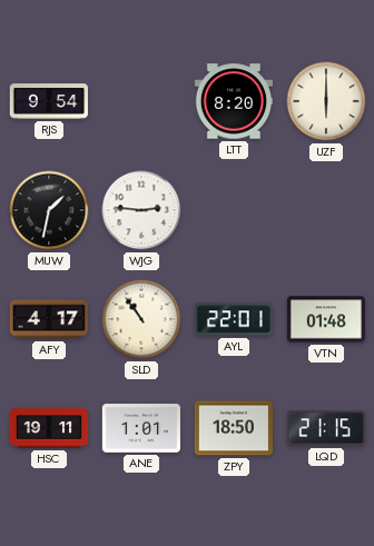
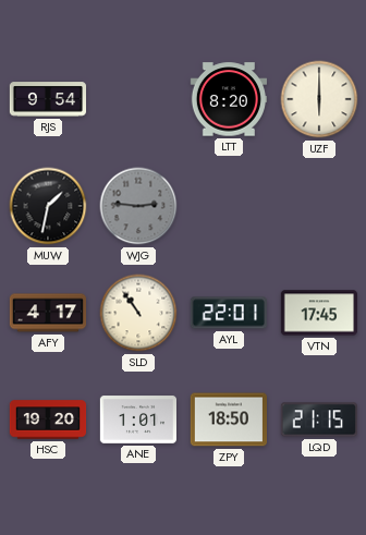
WJG dial: white -> grey (138, 206)
VTN: 01:48 -> 17:45 (318, 313)
HSC: 19:11 -> 19:20 (48, 420)
